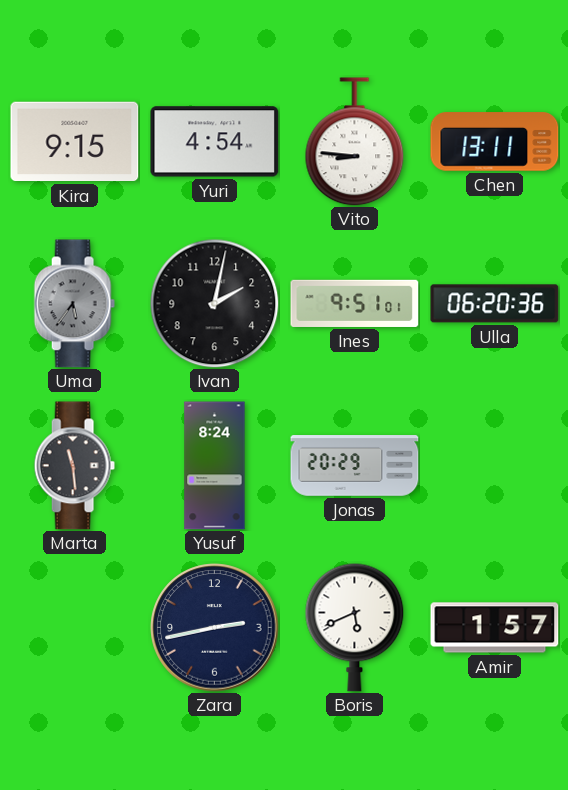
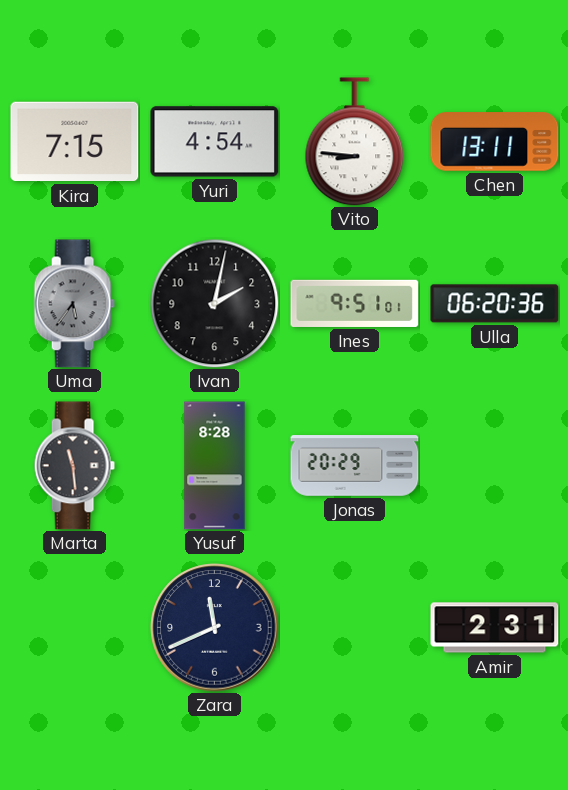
Kira: 9:15 -> 7:15 (75, 142)
Yusuf: 8:24 -> 8:28 (215, 466)
Zara: 2:43 -> 11:41 (215, 628)
Boris: 5:41 -> none (355, 627)
Amir: 1:57 -> 2:31 (495, 628)
